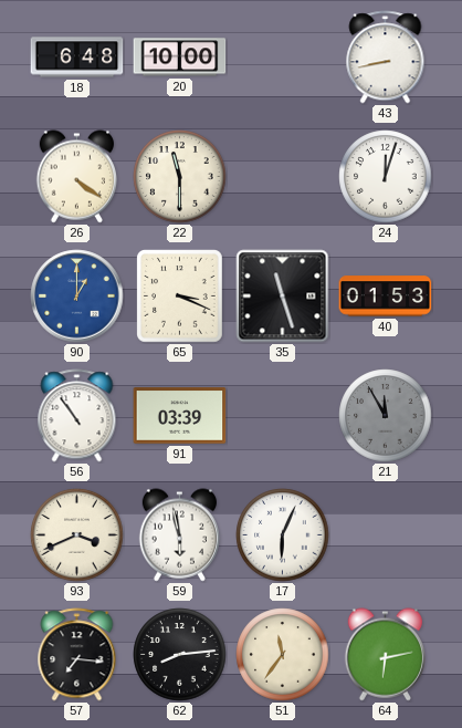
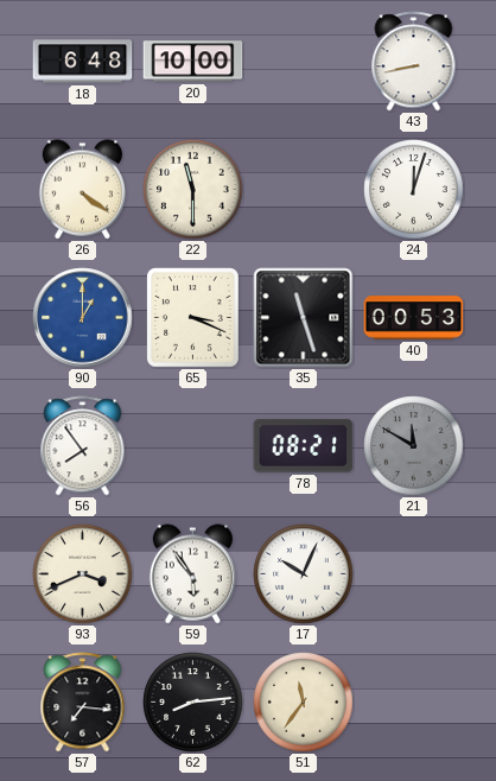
40: 01:53 -> 00:53 (414, 318)
56: 10:54 -> 7:54 (83, 446)
91: 03:39 -> none (180, 416)
78: none -> 08:21 (304, 446)
21: 11:55 -> 11:50 (414, 446)
59: 5:58 -> 5:54 (192, 574)
17: 6:04 -> 10:04 (304, 574)
64: 6:13 -> none (385, 655)
